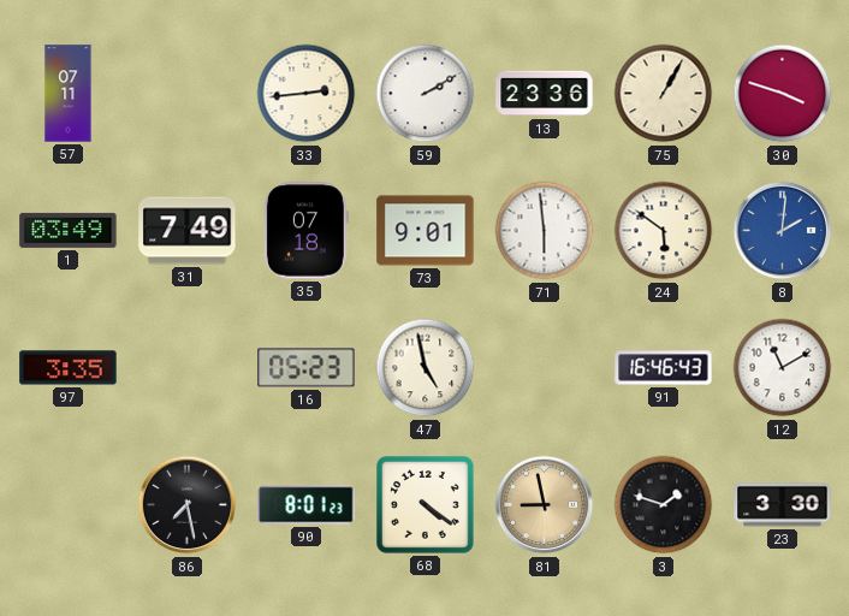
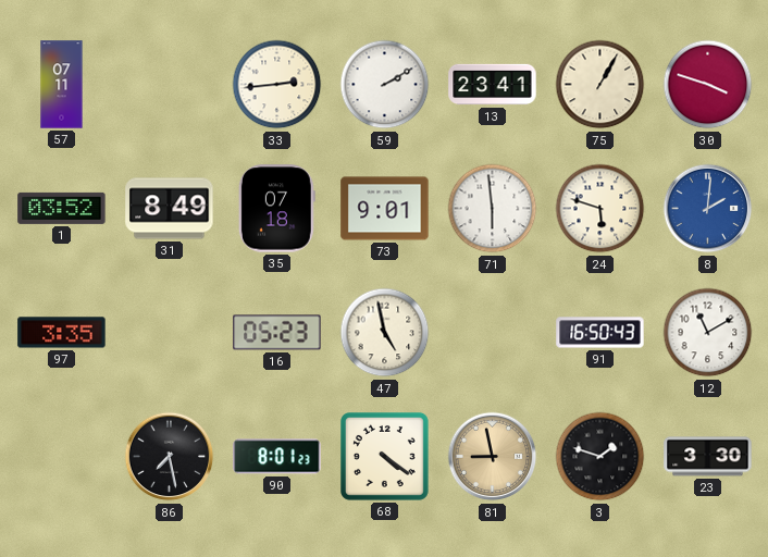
13: 23:36 -> 23:41 (493, 85)
1: 03:49 -> 03:52 (62, 208)
31: 7:49 -> 8:49 (170, 209)
24: 5:51 -> 5:48 (600, 209)
91: 16:46 -> 16:50 (600, 333)
